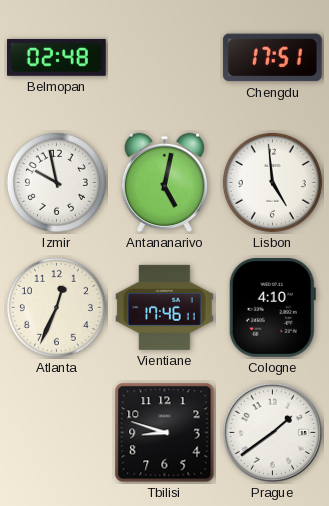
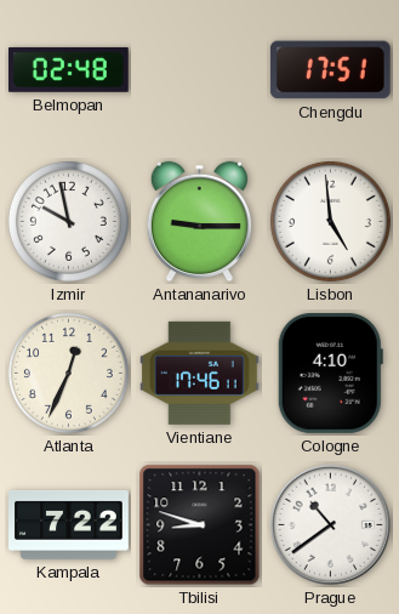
Antananarivo: 5:02 -> 9:15 (199, 222)
Kampala: none -> 7:22 (69, 524)
Prague: 1:39 -> 10:39 (330, 524)
